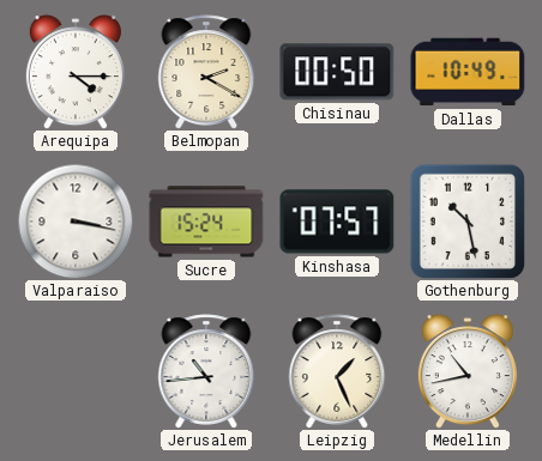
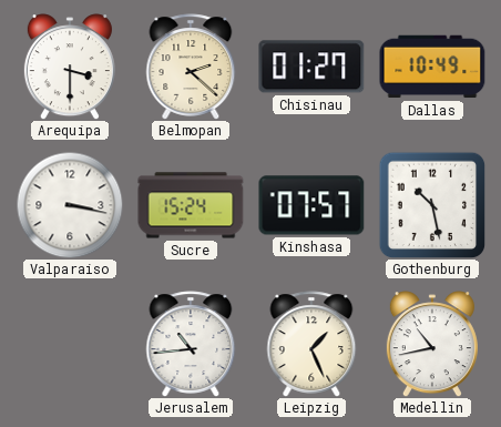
Arequipa: 4:15 -> 3:30 (70, 67)
Belmopan: 2:20 -> 2:22 (191, 67)
Chisinau: 00:50 -> 01:27 (311, 67)
